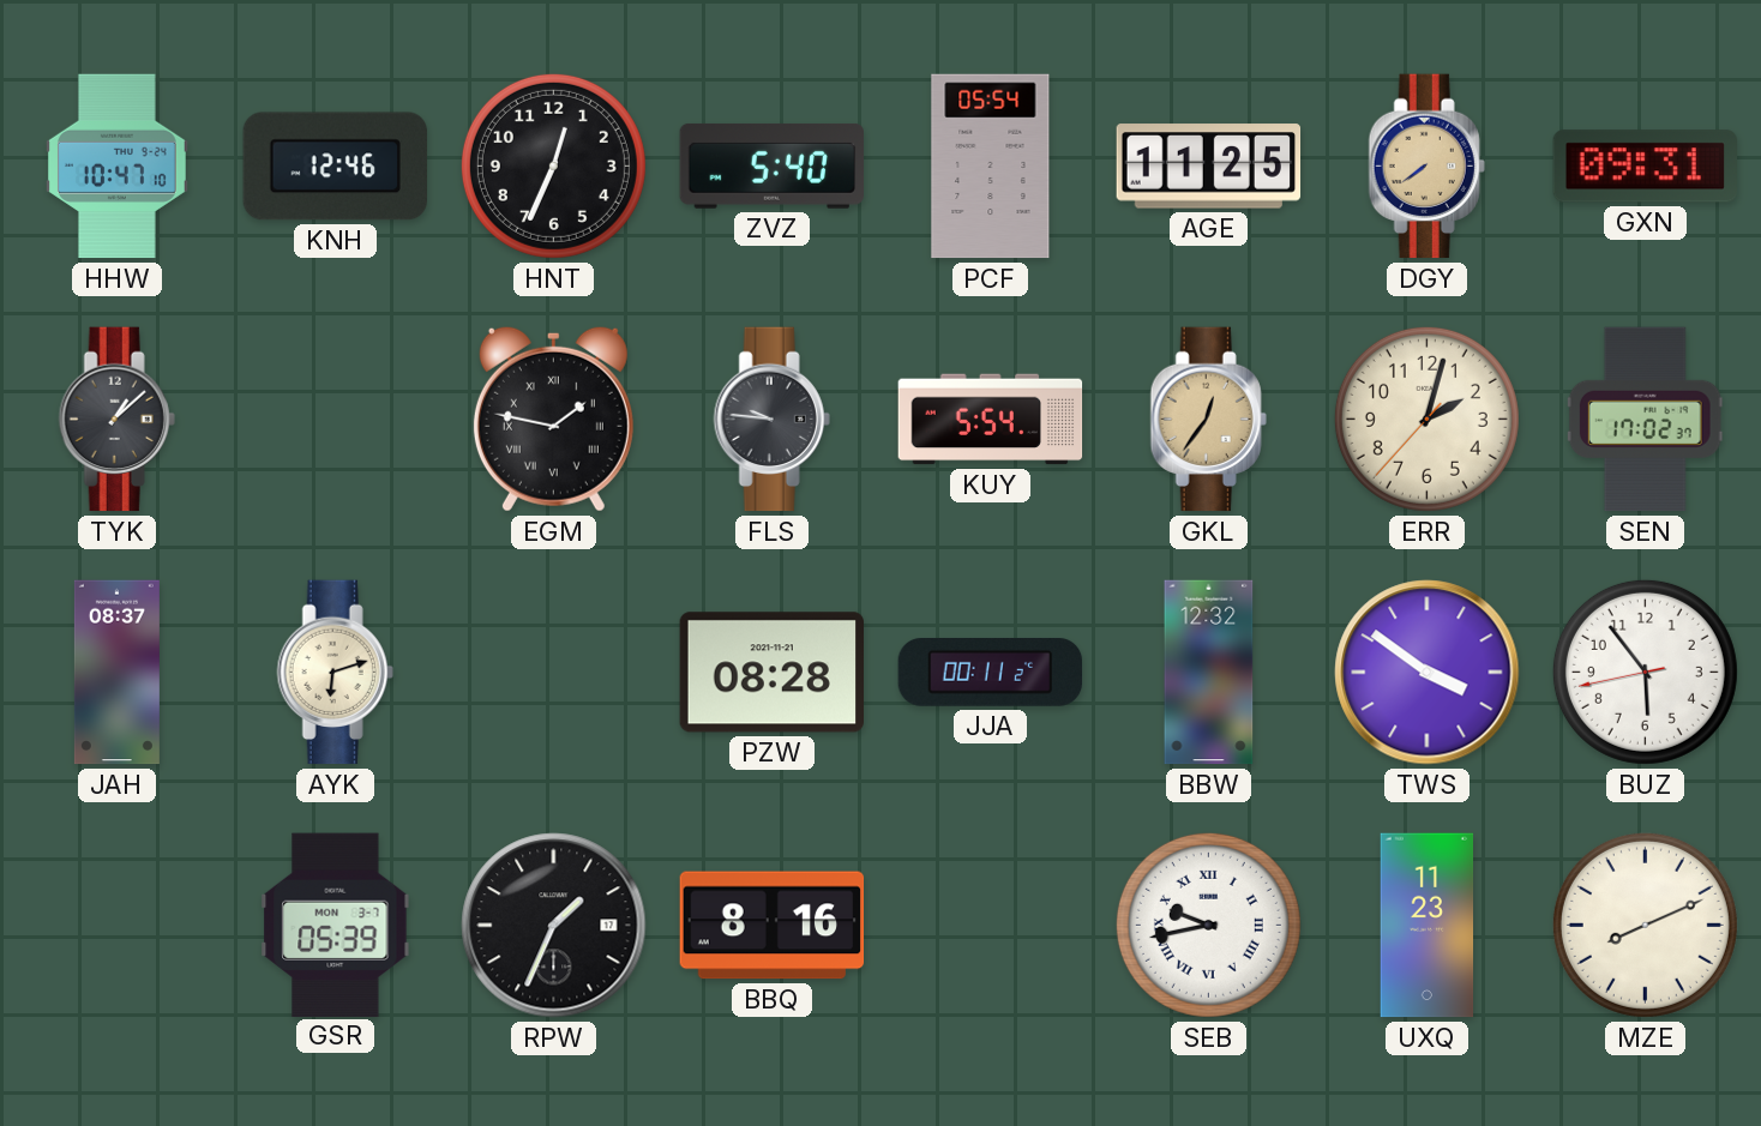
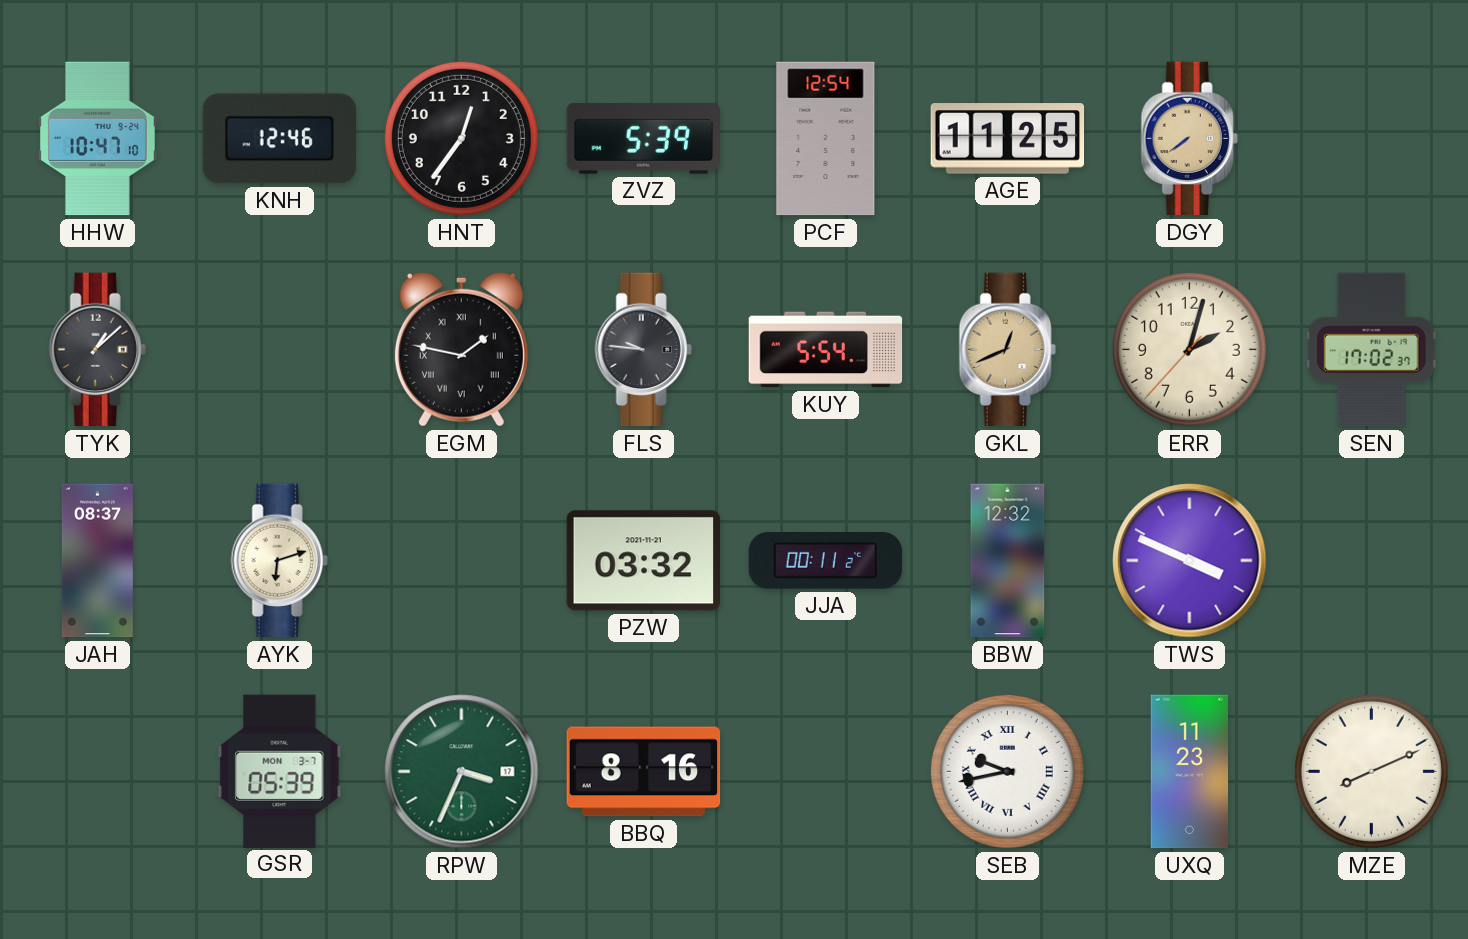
HNT: 12:34 -> 12:36 (461, 138)
ZVZ: 5:40 -> 5:39 (644, 138)
PCF: 05:54 -> 12:54 (826, 139)
GXN: 09:31 -> none (1645, 167)
GKL: 12:36 -> 12:41 (1007, 350)
PZW: 08:28 -> 03:32 (643, 561)
TWS: 3:51 -> 3:49 (1190, 561)
BUZ: 5:53 -> none (1645, 672)
RPW: 1:34 -> 3:34 (462, 772)
RPW dial: black -> green (462, 772)
